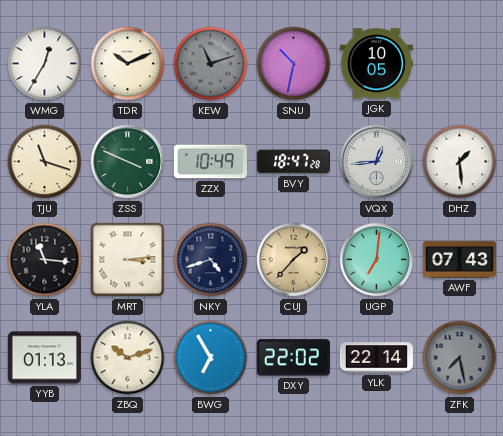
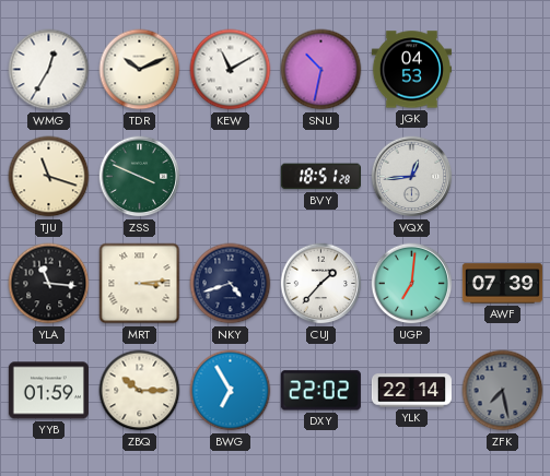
KEW: 11:12 -> 11:10 (231, 70)
KEW dial: grey -> white (231, 70)
JGK: 10:05 -> 04:53 (411, 70)
ZZX: 10:49 -> none (210, 162)
BVY: 18:47 -> 18:51 (320, 177)
DHZ: 1:29 -> none (460, 162)
CUJ dial: champagne -> white (321, 284)
AWF: 07:43 -> 07:39 (502, 284)
YYB: 01:13 -> 01:59 (48, 391)
ZBQ: 10:12 -> 10:15 (140, 391)
